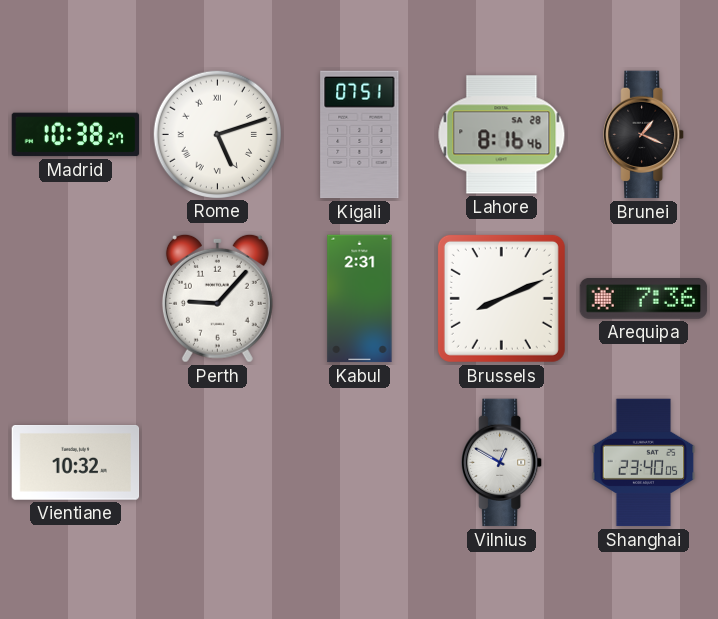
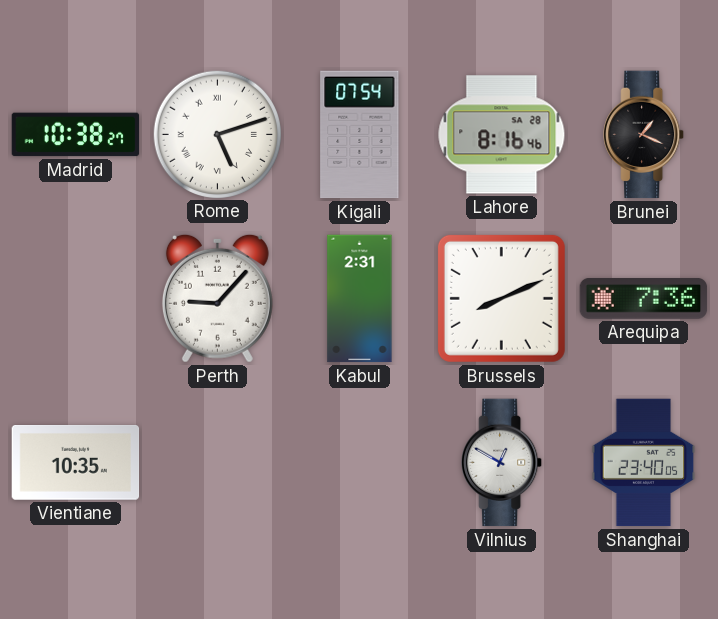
Kigali: 07:51 -> 07:54 (360, 135)
Vientiane: 10:32 -> 10:35 (76, 463)
